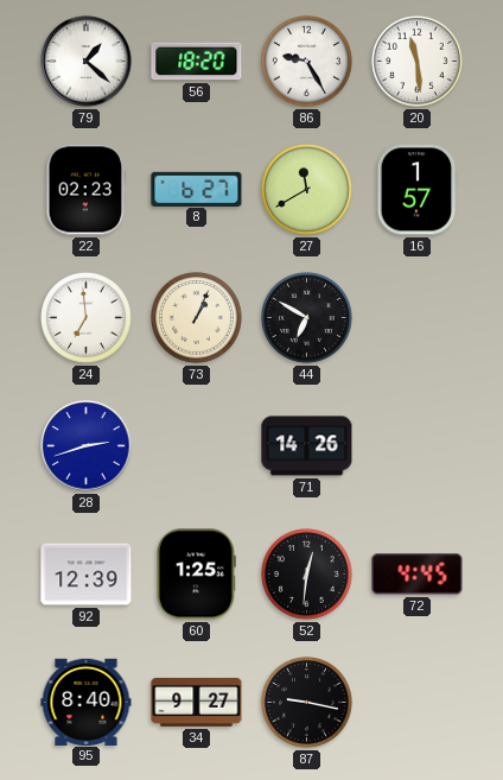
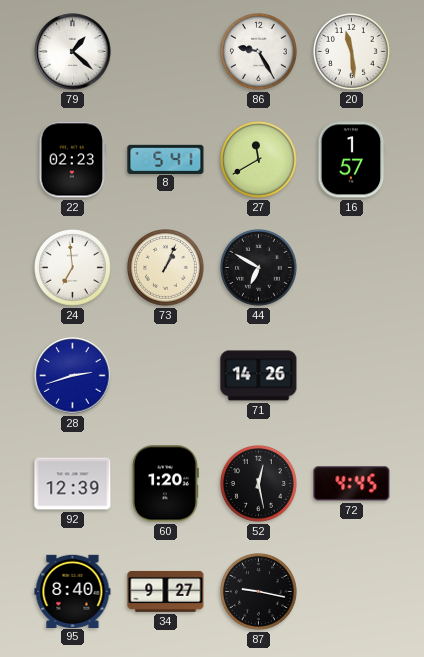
56: 18:20 -> none (197, 62)
8: 6:27 -> 5:41 (166, 159)
60: 1:25 -> 1:20 (165, 484)
52: 12:31 -> 12:28 (259, 484)
